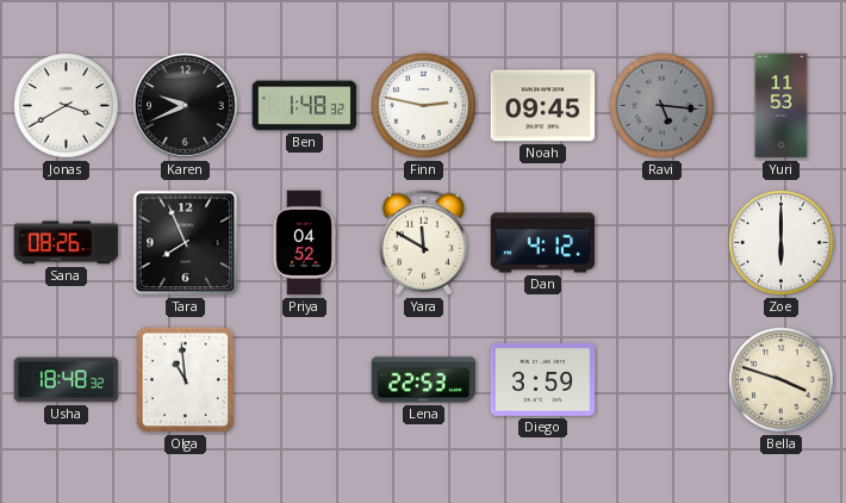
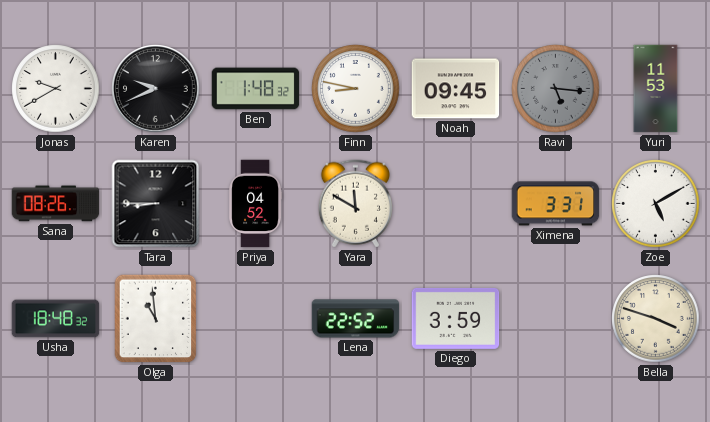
Jonas: 3:40 -> 9:40 (56, 89)
Finn: 2:47 -> 8:47 (356, 89)
Tara: 7:56 -> 8:45 (156, 204)
Dan: 4:12 -> none (543, 243)
Ximena: none -> 3:31 (556, 204)
Zoe: 6:00 -> 5:10 (656, 204)
Lena: 22:53 -> 22:52 (356, 319)
